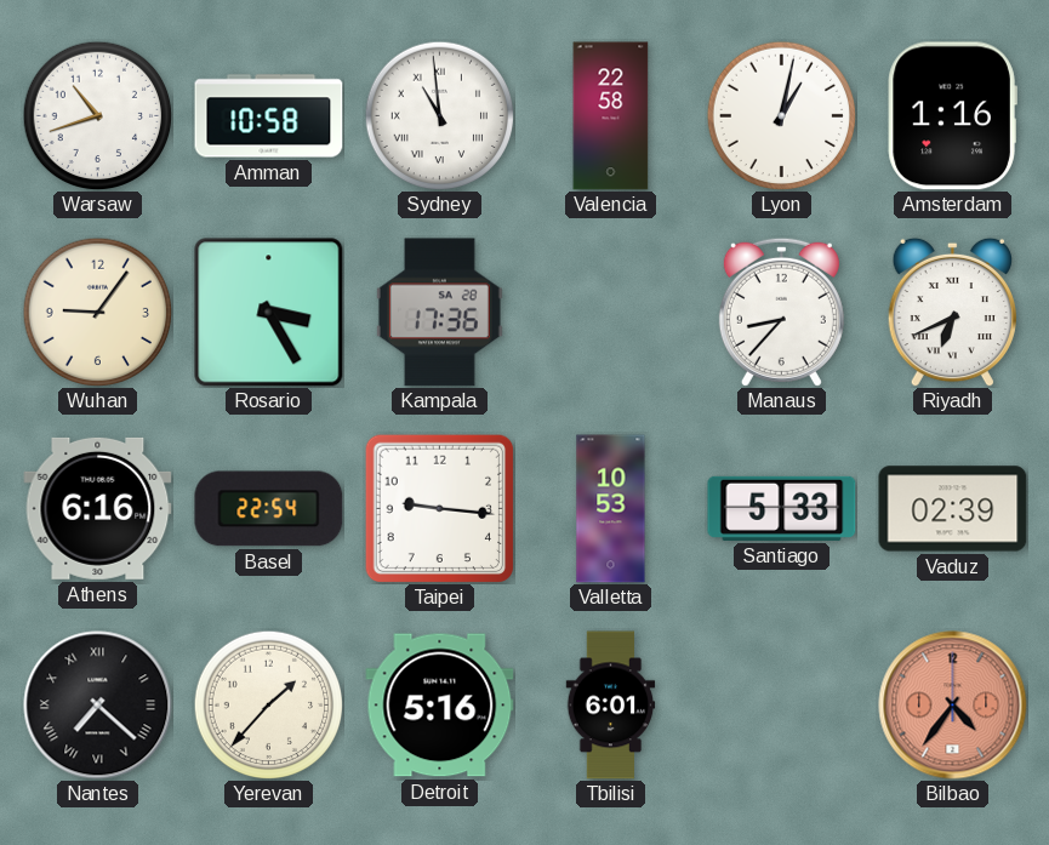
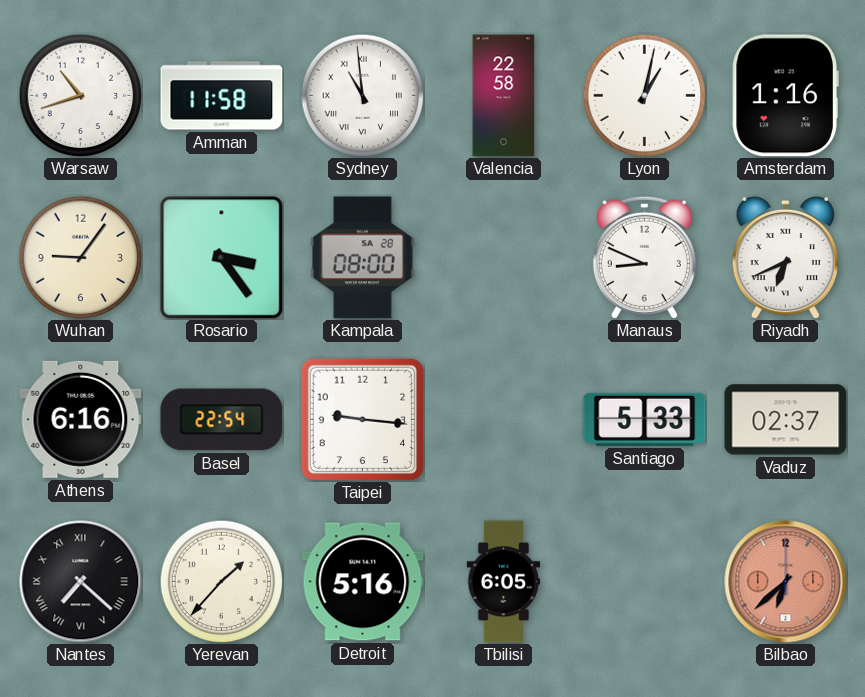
Amman: 10:58 -> 11:58 (222, 96)
Rosario: 3:25 -> 3:24 (222, 258)
Kampala: 17:36 -> 08:00 (362, 258)
Manaus: 8:37 -> 8:49 (644, 257)
Valletta: 10:53 -> none (611, 509)
Vaduz: 02:39 -> 02:37 (786, 420)
Tbilisi: 6:01 -> 6:05 (504, 582)
Bilbao: 4:36 -> 6:38 (786, 582)
